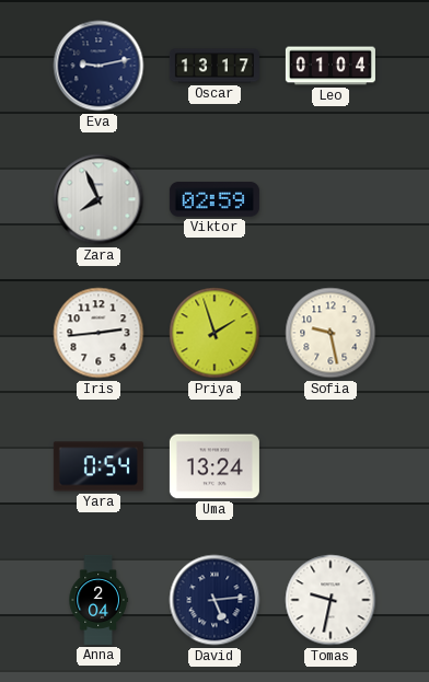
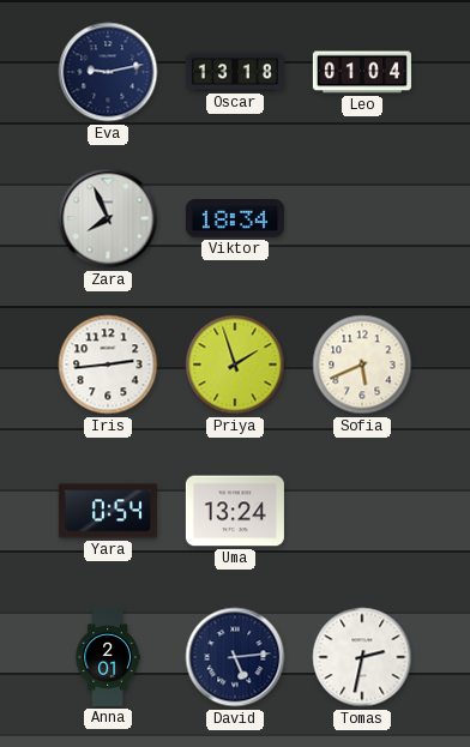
Oscar: 13:17 -> 13:18 (235, 72)
Viktor: 02:59 -> 18:34 (235, 218)
Sofia: 9:28 -> 5:41 (362, 365)
Anna: 2:04 -> 2:01 (108, 657)
Tomas: 9:32 -> 2:32 (362, 657)
